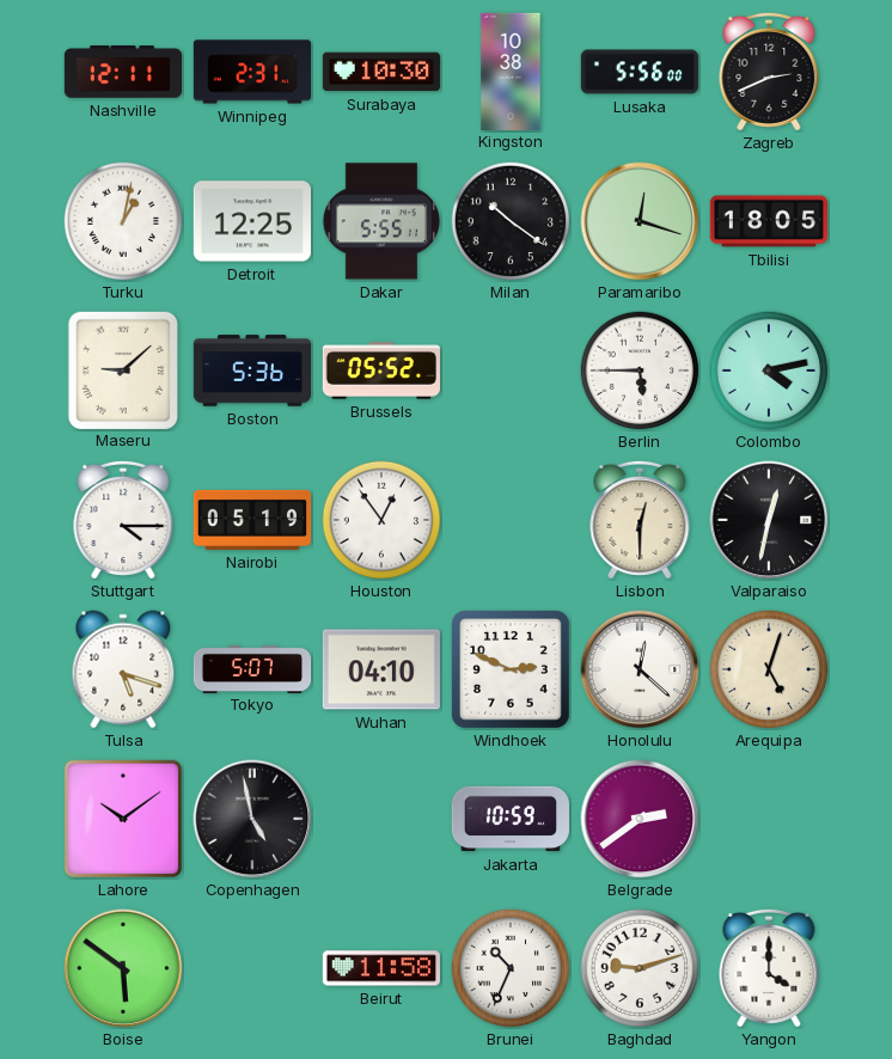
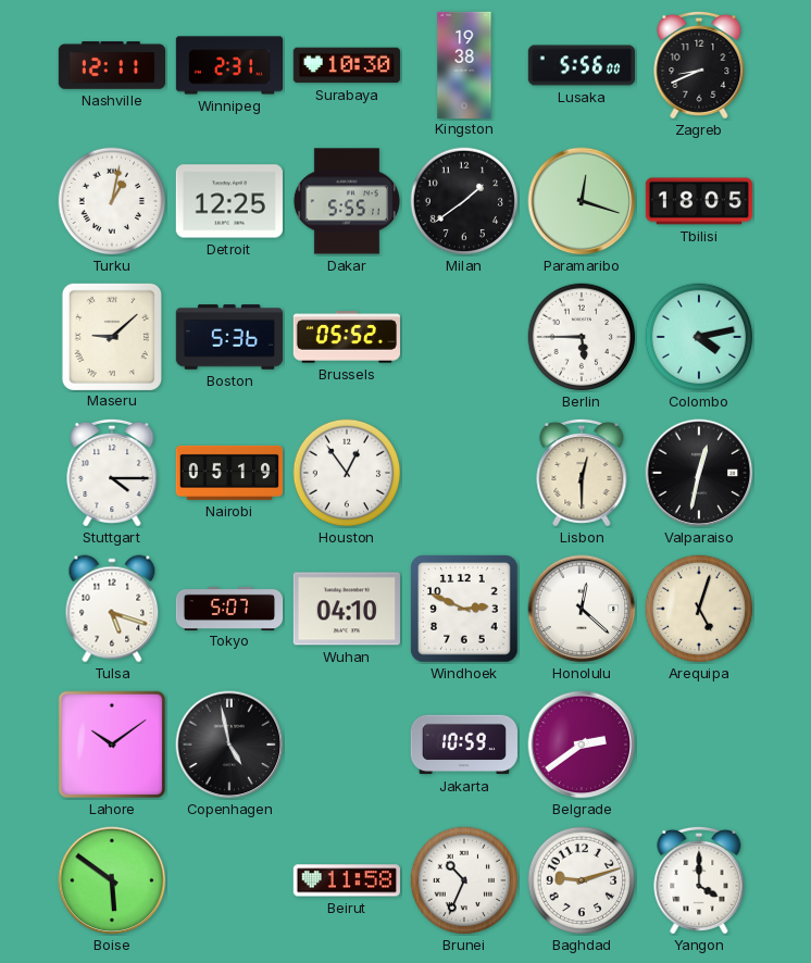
Kingston: 10:38 -> 19:38 (464, 64)
Zagreb: 2:41 -> 8:41 (699, 65)
Milan: 10:21 -> 1:39 (464, 201)
